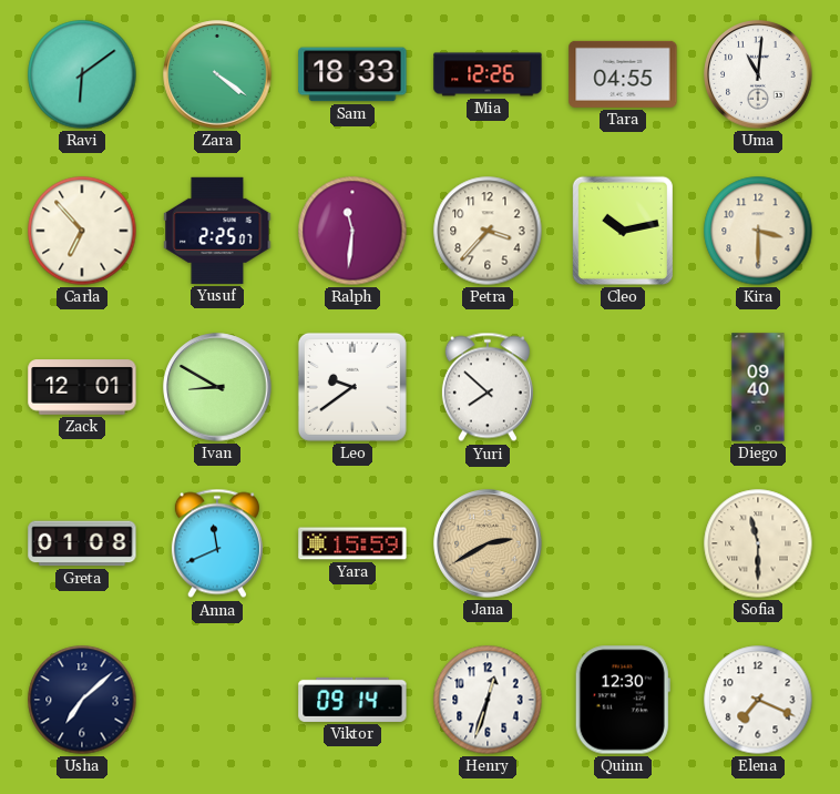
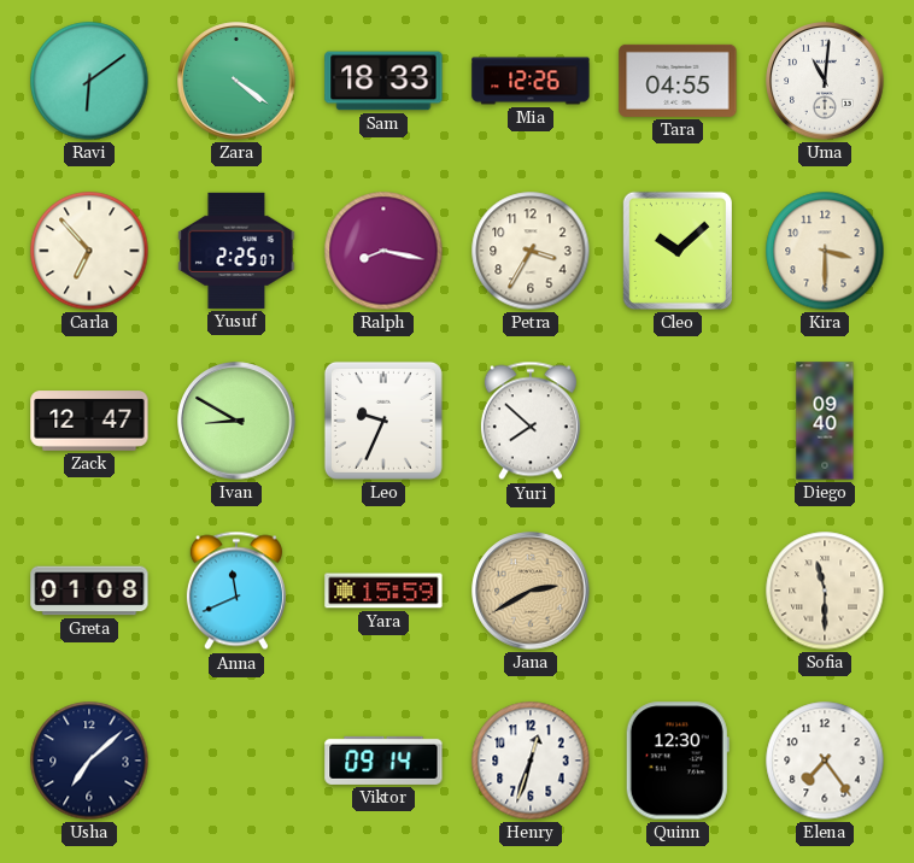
Ralph: 11:31 -> 8:17 (383, 251)
Petra: 3:37 -> 3:35 (531, 251)
Cleo: 10:13 -> 10:08 (678, 251)
Zack: 12:01 -> 12:47 (89, 421)
Leo: 9:39 -> 9:34 (383, 421)
Elena: 7:19 -> 7:24 (825, 761)
